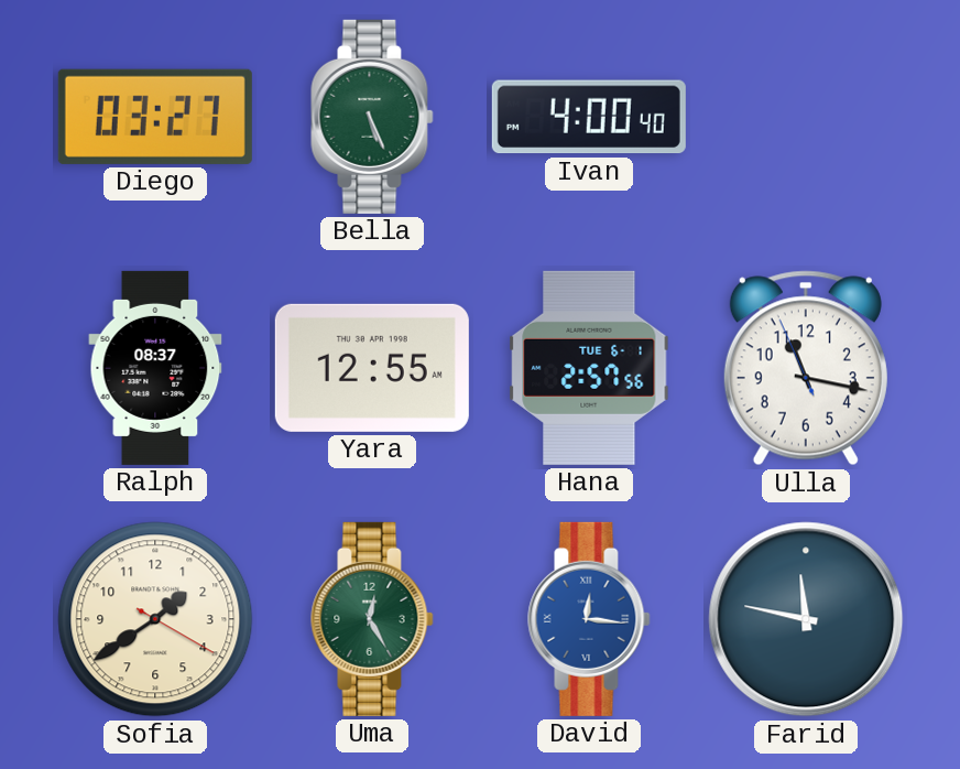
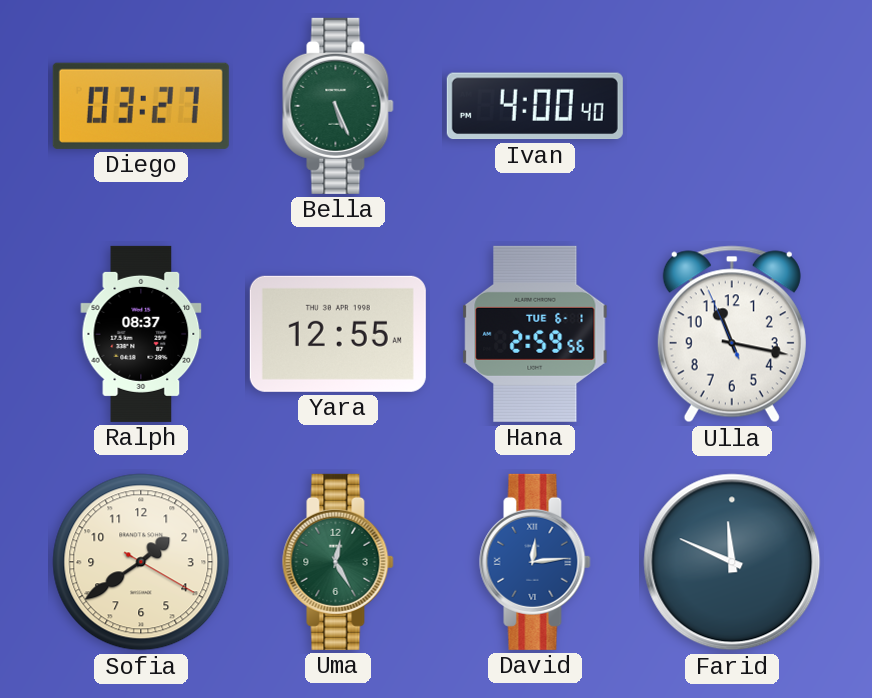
Hana: 2:57 -> 2:59 (535, 334)
David: 12:16 -> 12:14 (535, 562)
Farid: 11:47 -> 11:49 (732, 562)
